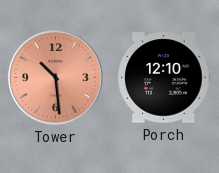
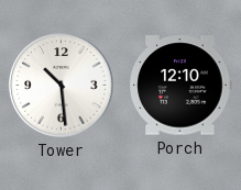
Tower dial: salmon -> white (62, 86)
